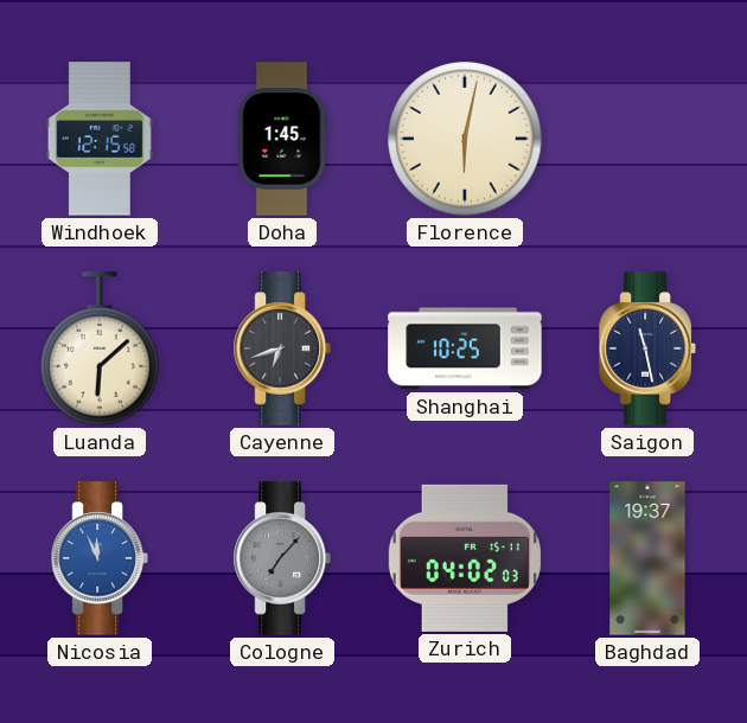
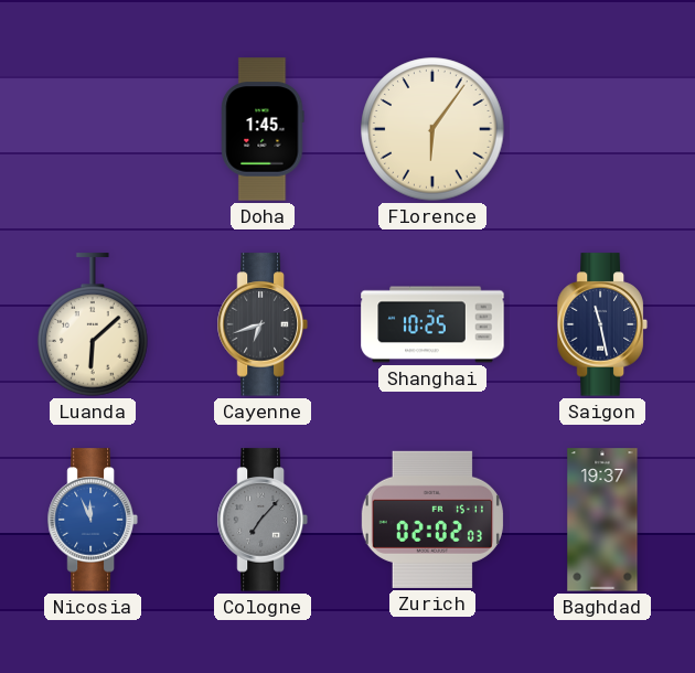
Windhoek: 12:15 -> none (100, 139)
Florence: 6:02 -> 6:06 (432, 129)
Zurich: 04:02 -> 02:02 (432, 520)
